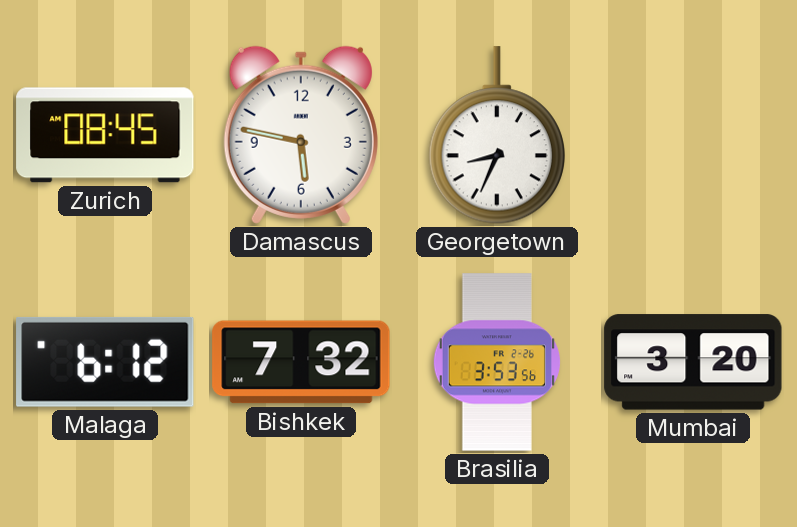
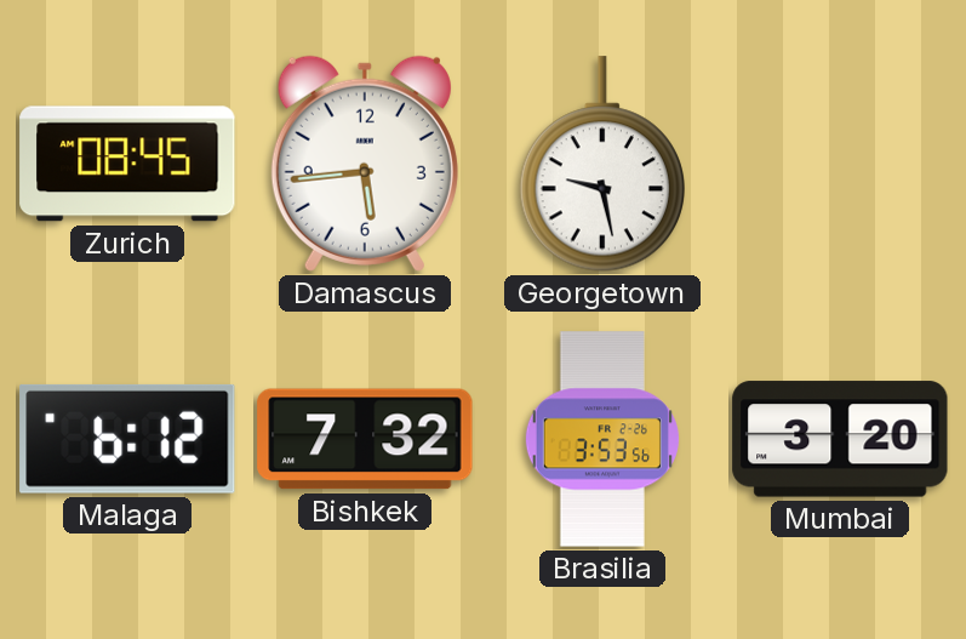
Damascus: 5:47 -> 5:44 (365, 164)
Georgetown: 8:34 -> 9:28 (602, 164)
